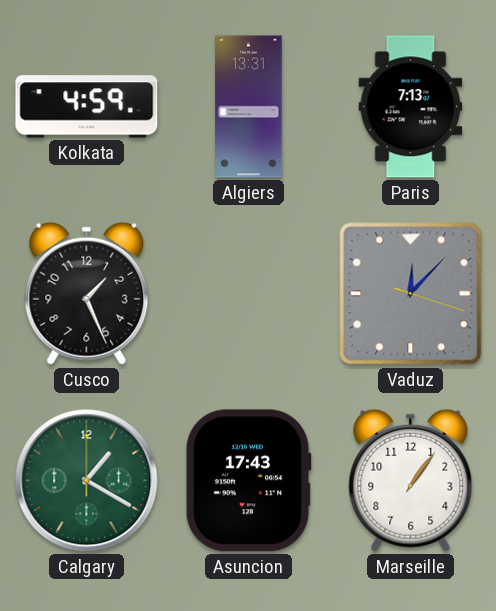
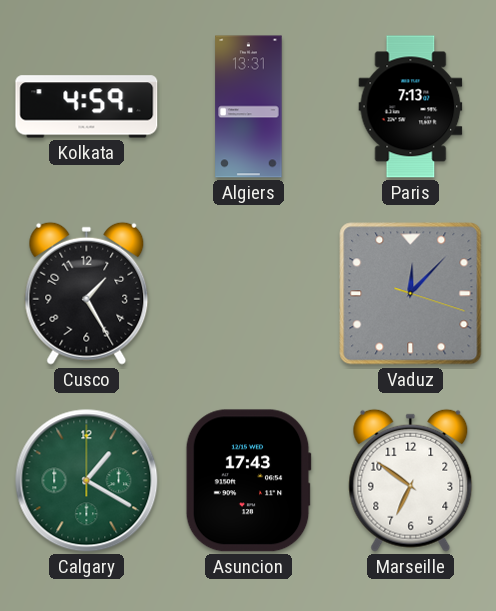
Cusco: 1:26 -> 1:25 (87, 293)
Marseille: 1:06 -> 6:51 (411, 480)
